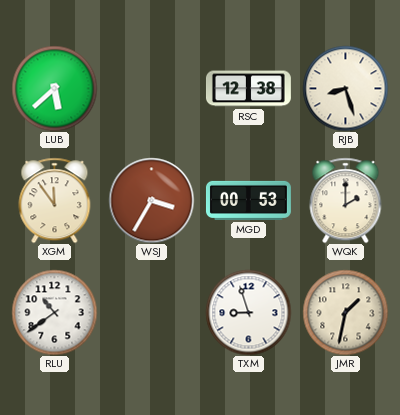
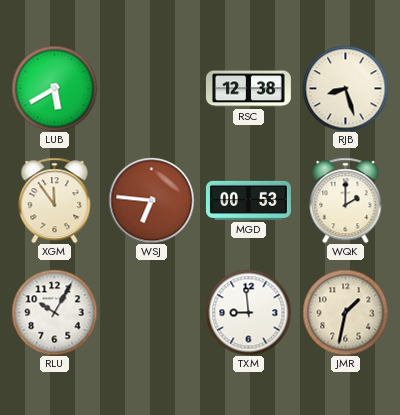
LUB: 5:38 -> 5:40 (54, 88)
WSJ: 3:35 -> 6:46 (151, 200)
RLU: 10:39 -> 10:05 (54, 312)
TXM: 8:57 -> 8:59 (248, 312)
